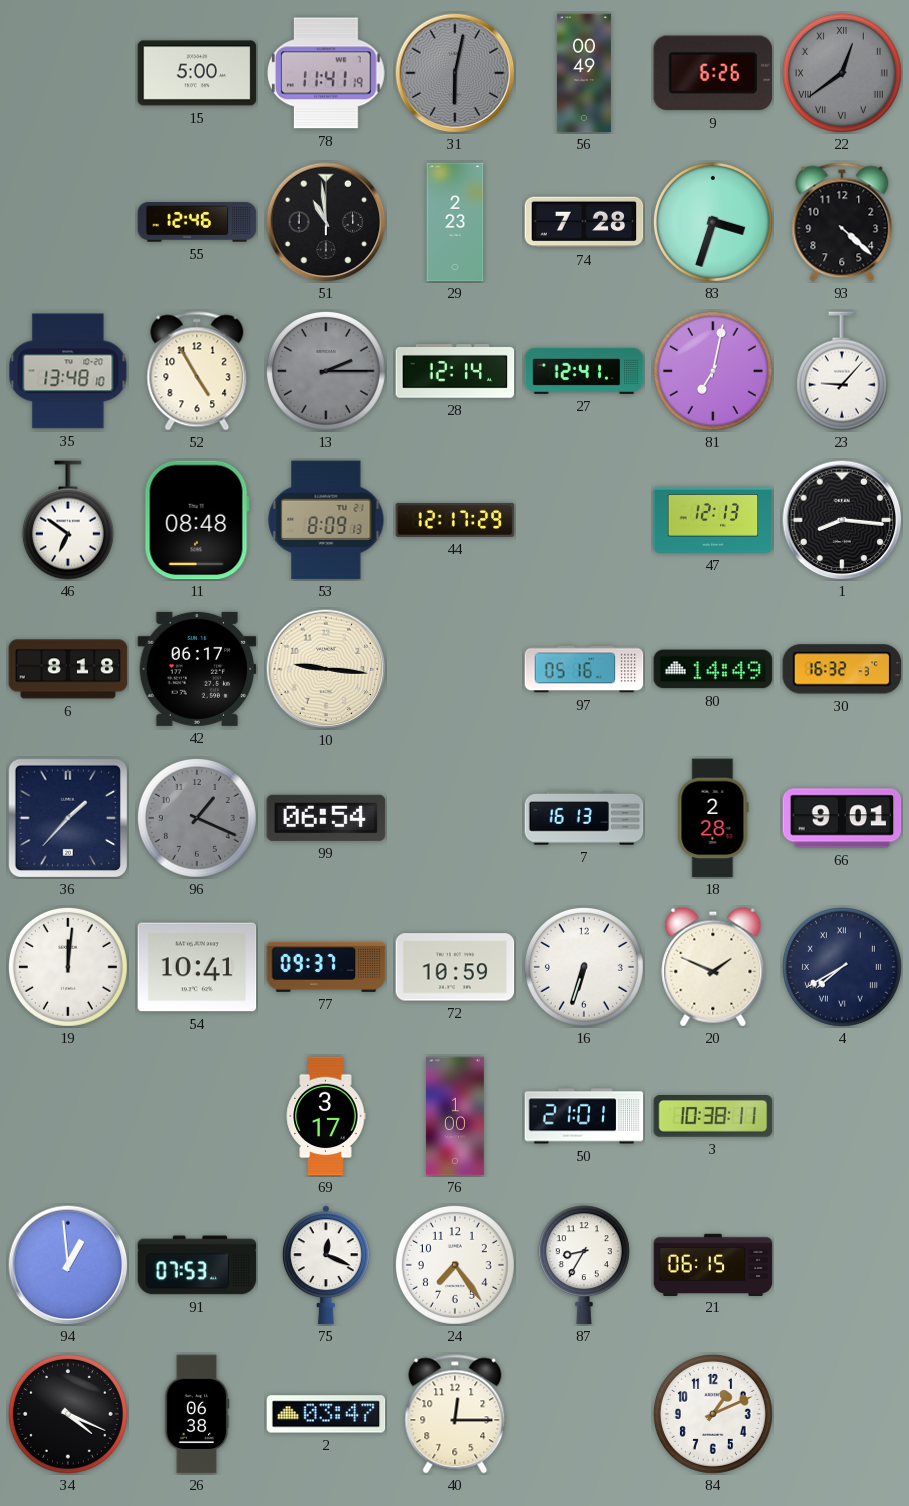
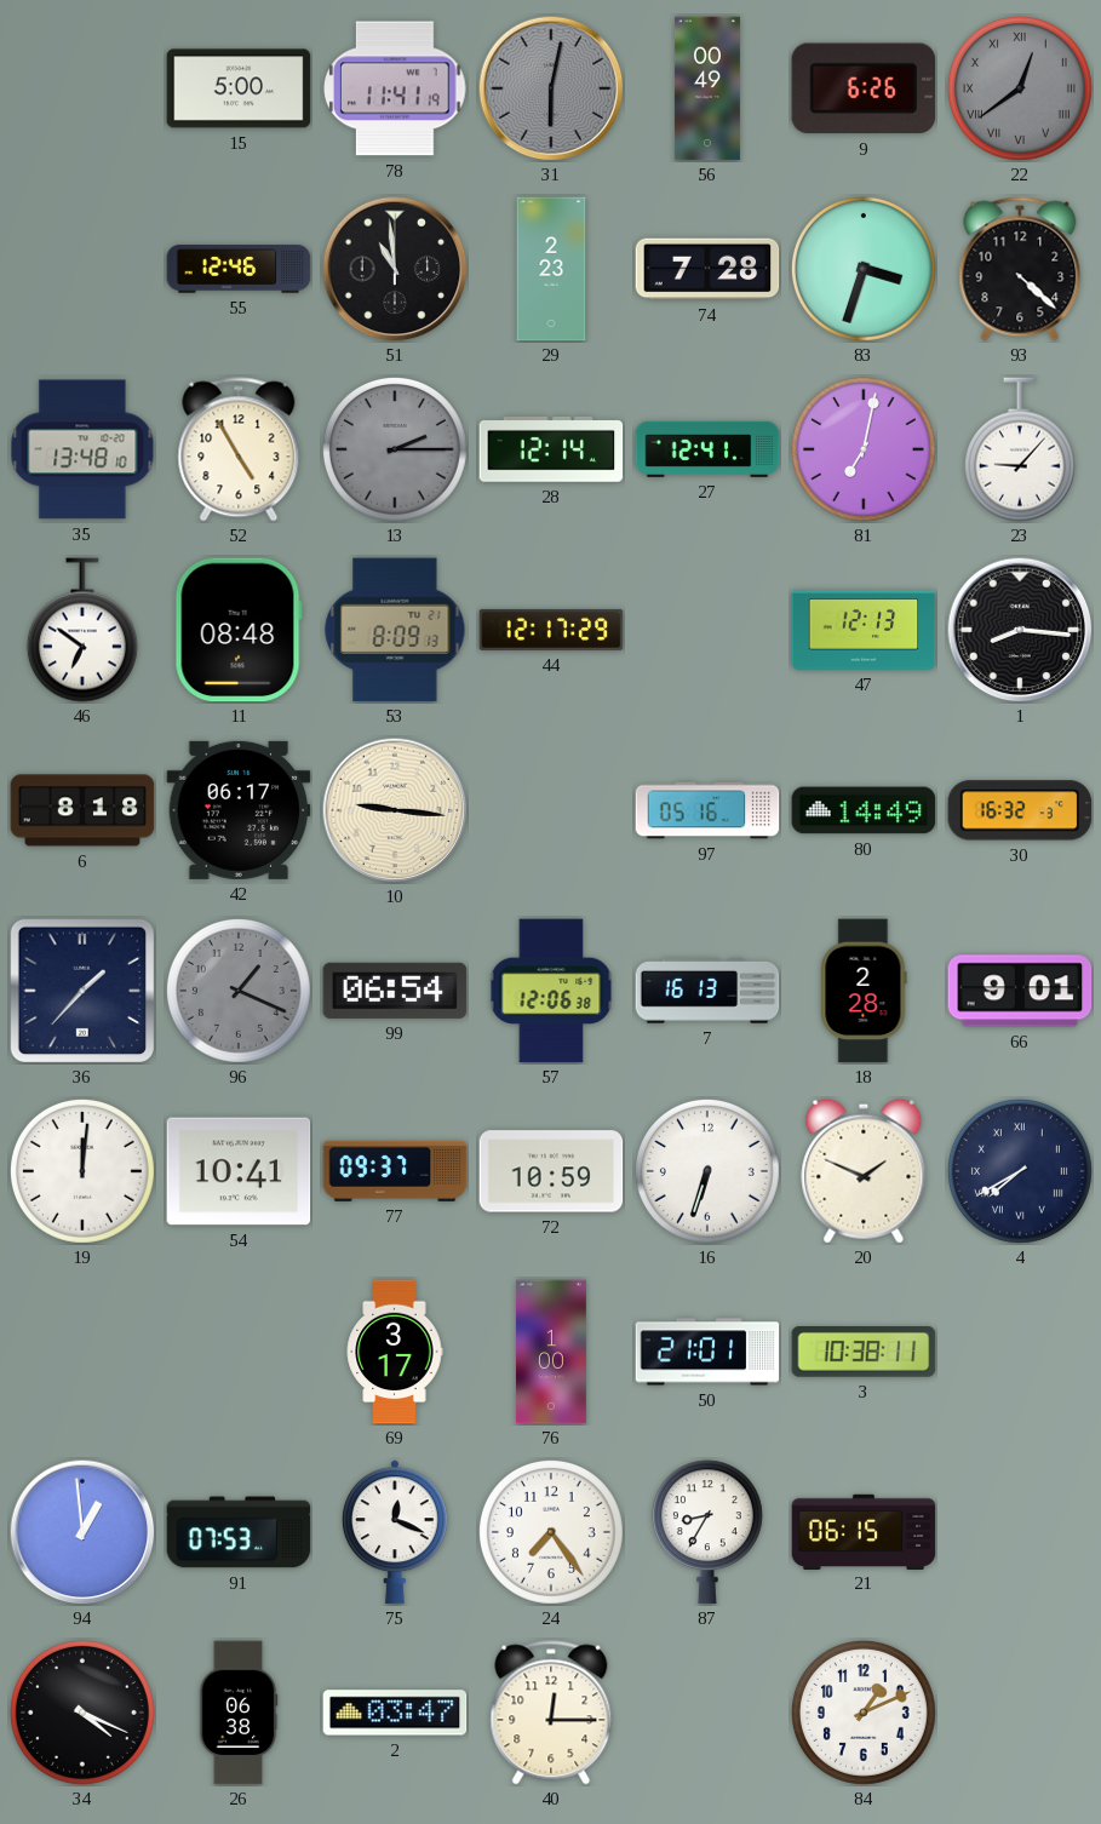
57: none -> 12:06 (551, 991)
